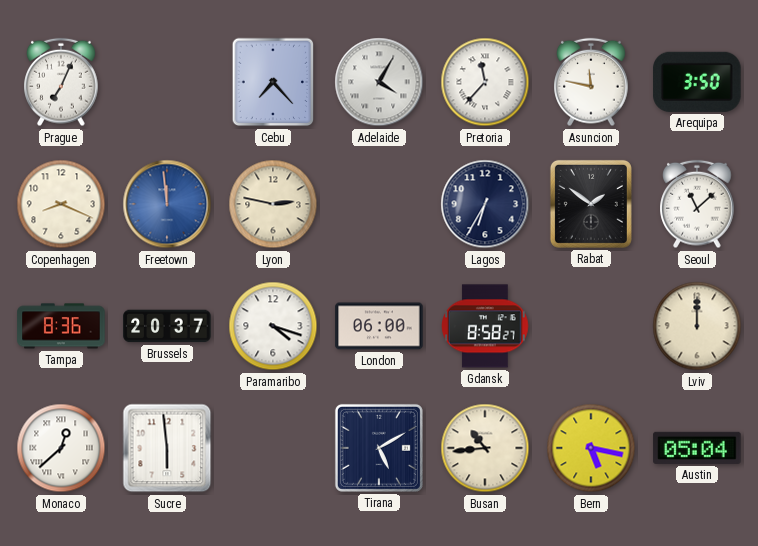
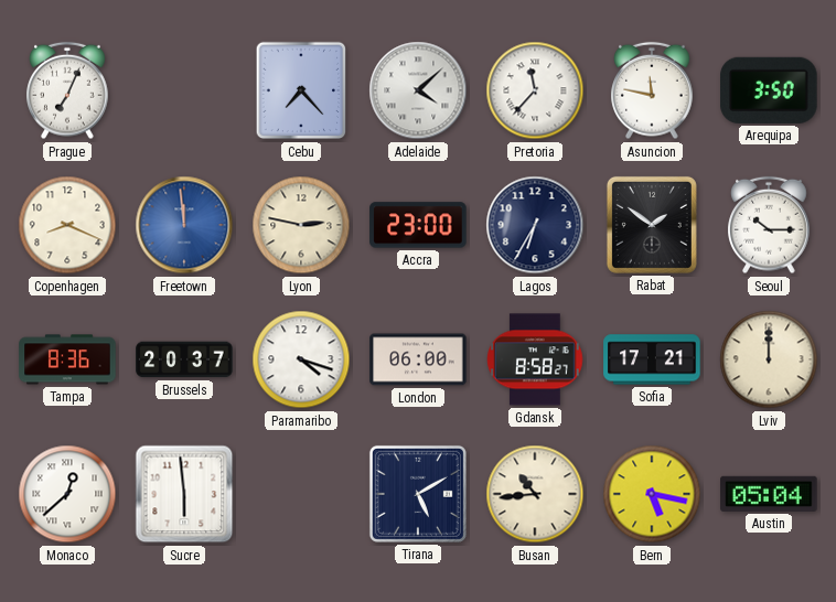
Adelaide: 4:05 -> 4:08 (418, 90)
Accra: none -> 23:00 (418, 225)
Seoul: 11:08 -> 10:15 (769, 225)
Sofia: none -> 17:21 (652, 359)
